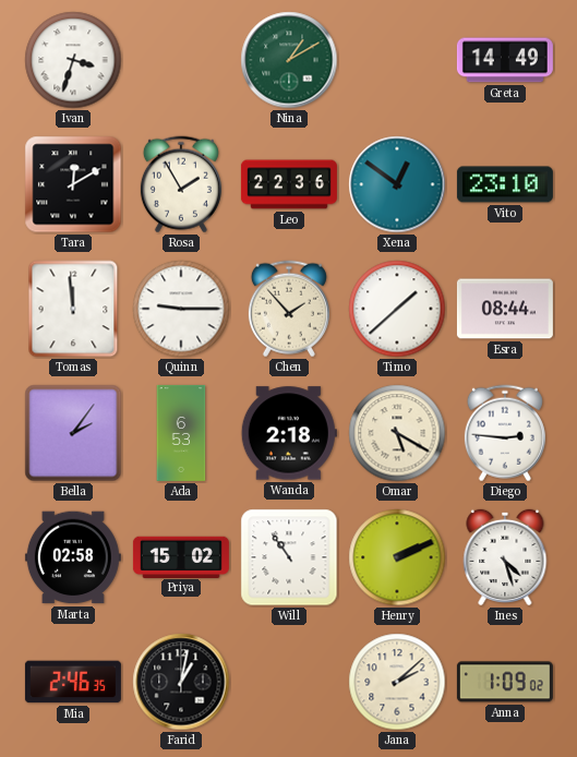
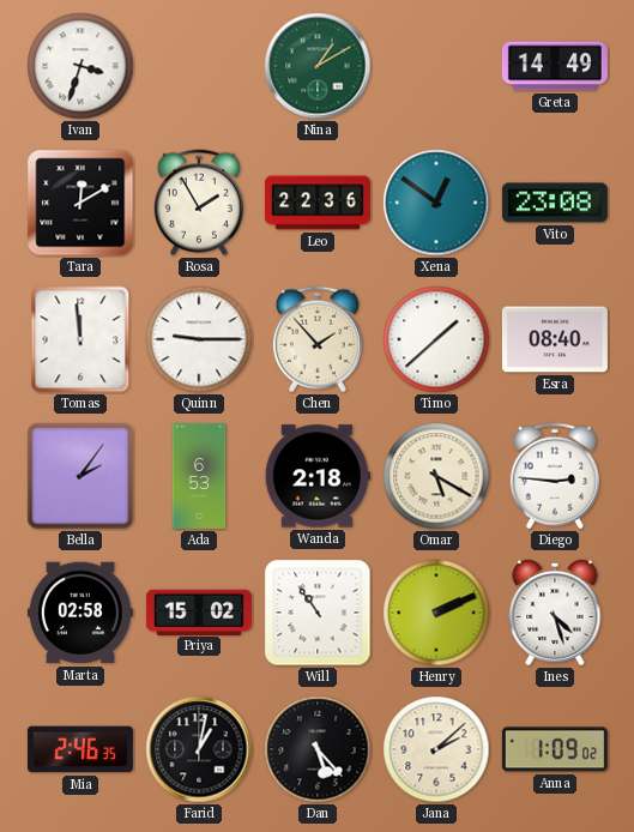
Vito: 23:10 -> 23:08 (555, 203)
Esra: 08:44 -> 08:40 (555, 339)
Dan: none -> 5:23 (318, 749)
